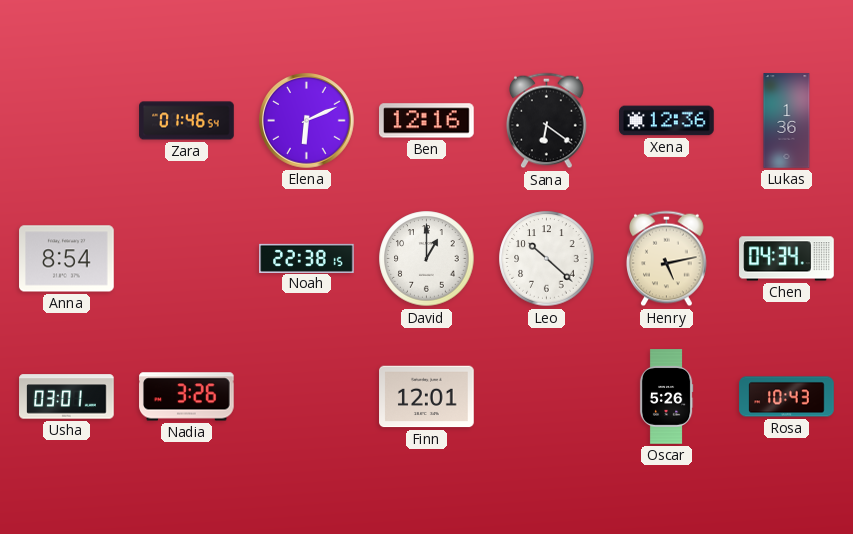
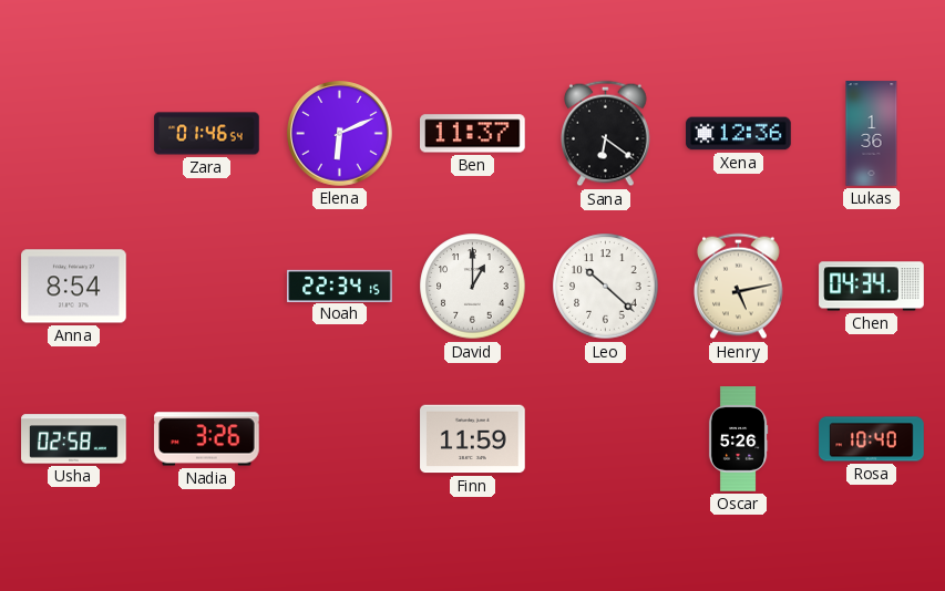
Ben: 12:16 -> 11:37 (473, 134)
Noah: 22:38 -> 22:34 (340, 286)
Usha: 03:01 -> 02:58 (74, 439)
Finn: 12:01 -> 11:59 (473, 439)
Rosa: 10:43 -> 10:40 (872, 439)
